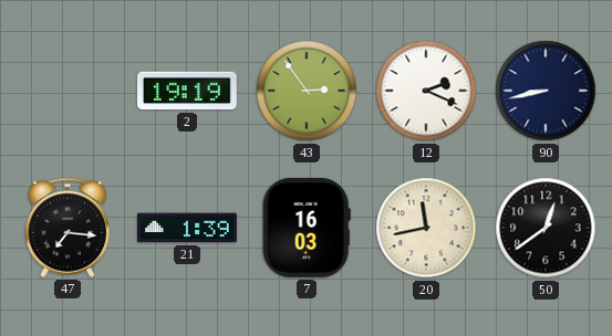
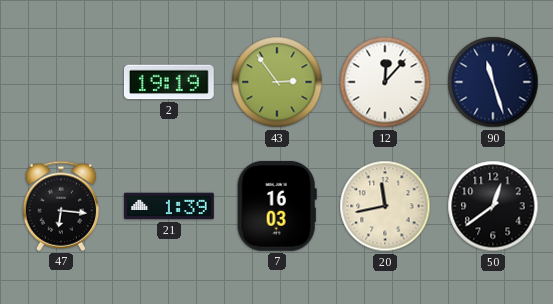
12: 2:19 -> 12:07 (385, 82)
90: 8:43 -> 11:27 (493, 82)
47: 7:16 -> 6:16 (60, 206)
